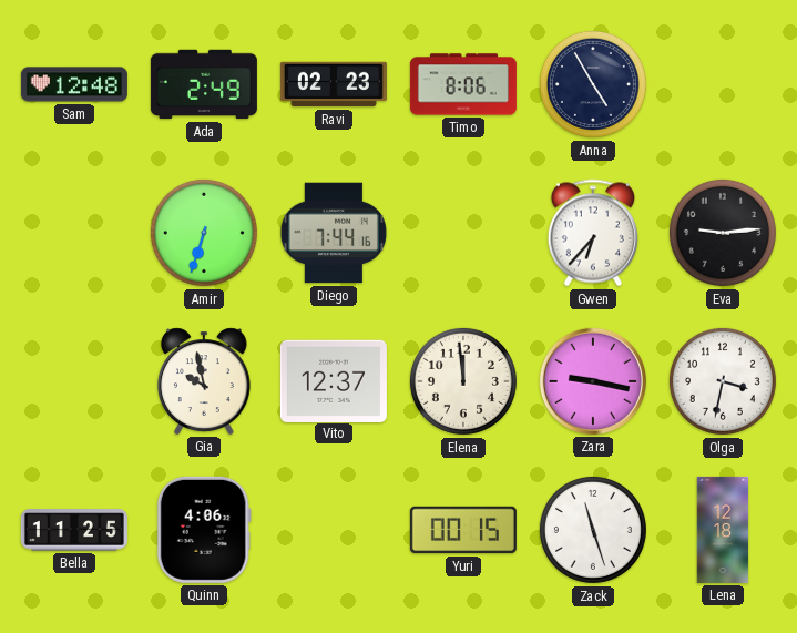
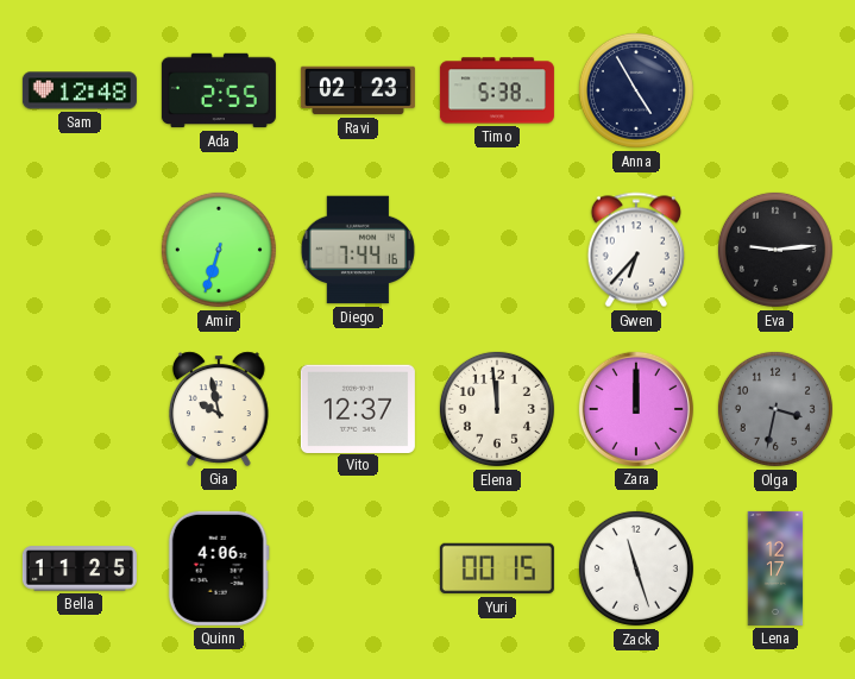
Ada: 2:49 -> 2:55 (219, 90)
Timo: 8:06 -> 5:38 (497, 90)
Zara: 9:17 -> 12:00 (636, 409)
Olga dial: white -> grey (775, 409)
Lena: 12:18 -> 12:17 (775, 568)
